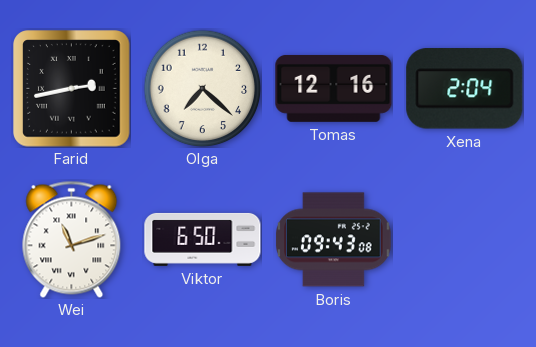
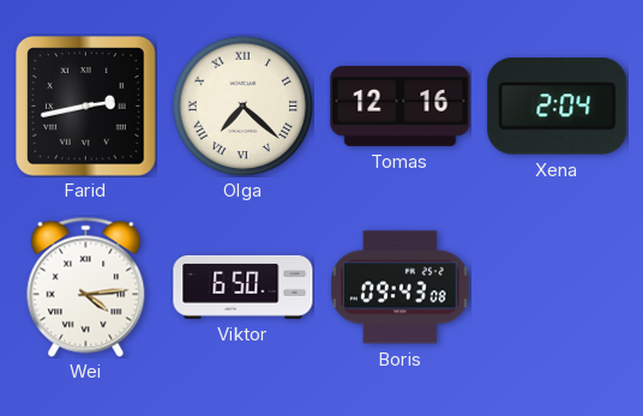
Olga numerals: Arabic -> Roman (242, 105)
Wei: 11:12 -> 4:14 (86, 287)
